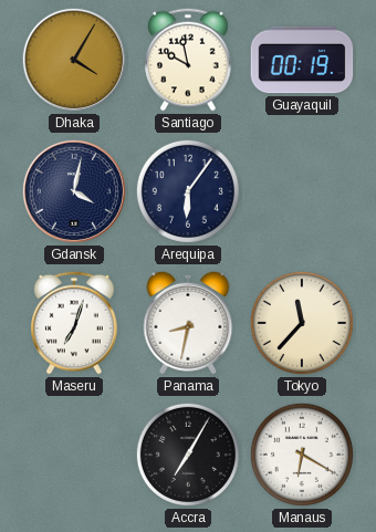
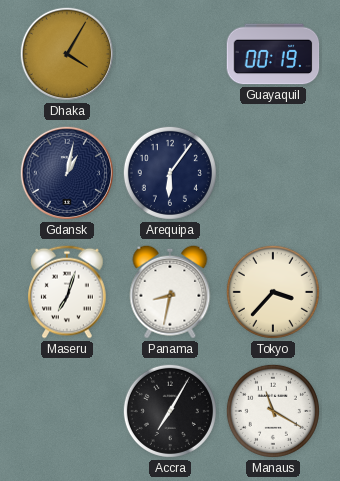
Santiago: 9:58 -> none (188, 60)
Gdansk: 4:02 -> 1:02 (67, 173)
Tokyo: 11:37 -> 3:37 (273, 292)
Manaus: 6:20 -> 11:20 (273, 411)
